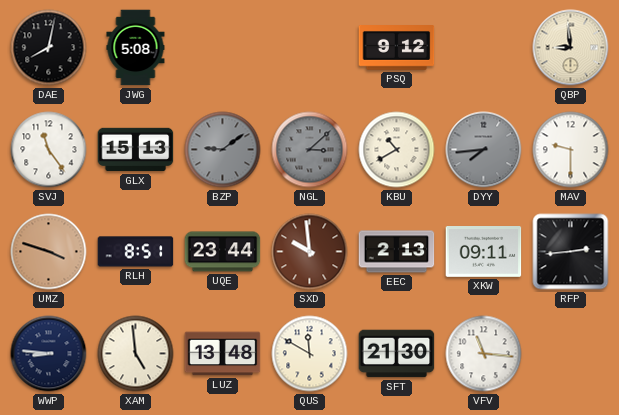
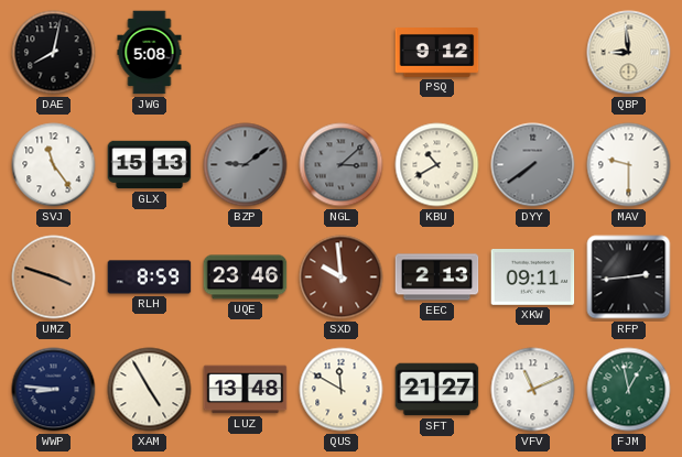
DYY: 7:44 -> 7:39 (533, 165)
RLH: 8:51 -> 8:59 (150, 278)
UQE: 23:44 -> 23:46 (246, 278)
XAM: 4:59 -> 4:55 (150, 390)
SFT: 21:30 -> 21:27 (437, 390)
VFV: 11:16 -> 11:11 (533, 390)
FJM: none -> 12:58 (629, 390)
